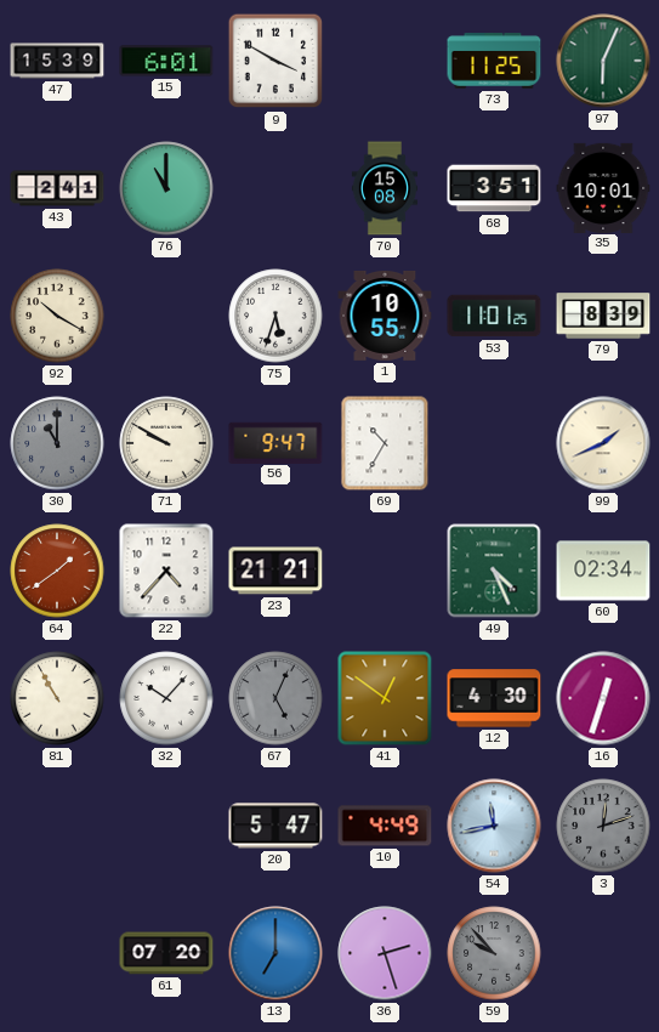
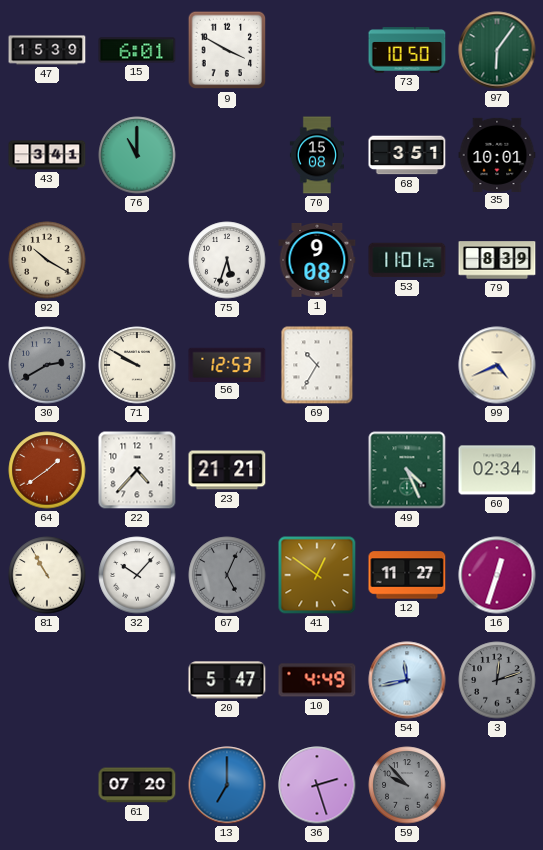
73: 11:25 -> 10:50 (407, 50)
97: 6:04 -> 6:06 (497, 50)
43: 2:41 -> 3:41 (47, 155)
1: 10:55 -> 9:08 (317, 260)
30: 11:00 -> 2:40 (47, 365)
56: 9:47 -> 12:53 (227, 364)
99: 1:41 -> 4:41 (497, 365)
12: 4:30 -> 11:27 (407, 575)
